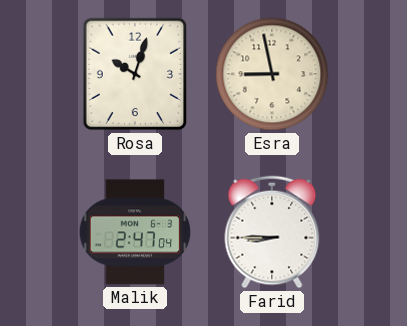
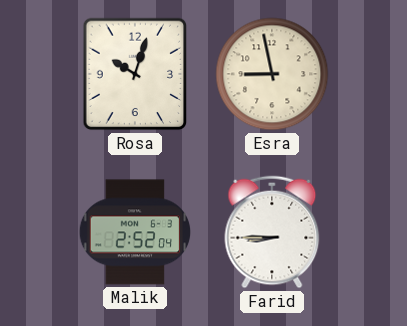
Malik: 2:47 -> 2:52 (135, 232)
